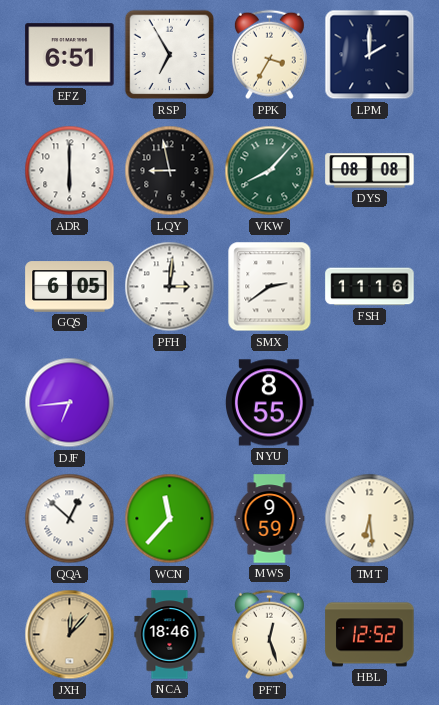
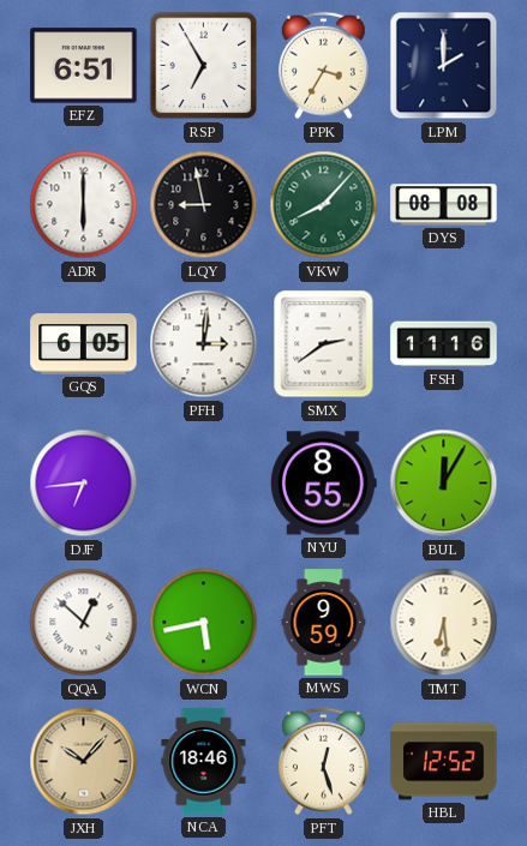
BUL: none -> 12:05 (444, 484)
WCN: 11:37 -> 5:43 (204, 623)
JXH: 12:07 -> 10:07 (84, 762)
